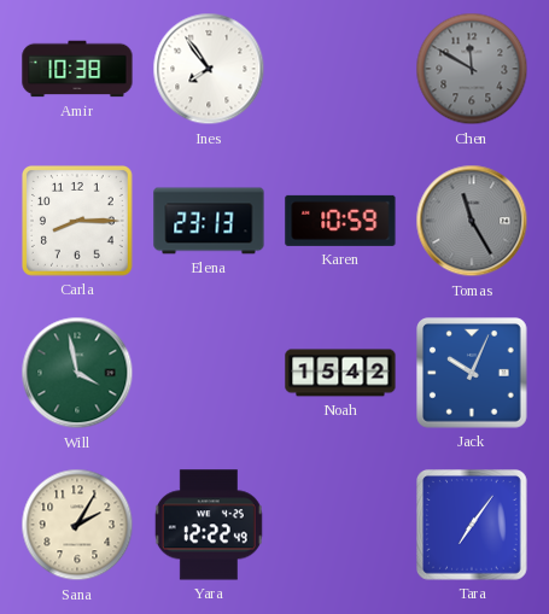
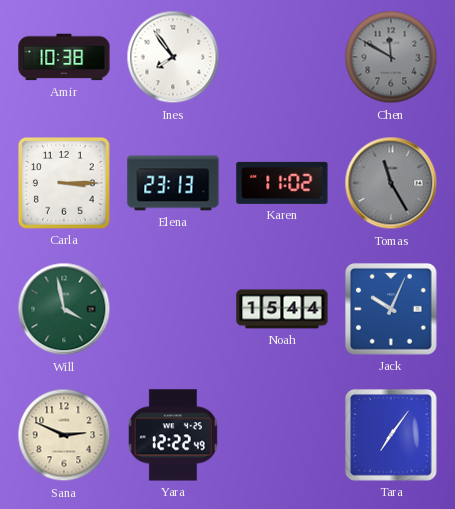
Carla: 8:15 -> 3:15 (65, 184)
Karen: 10:59 -> 11:02 (282, 183)
Noah: 15:42 -> 15:44 (282, 309)
Sana: 2:05 -> 2:49 (64, 435)
